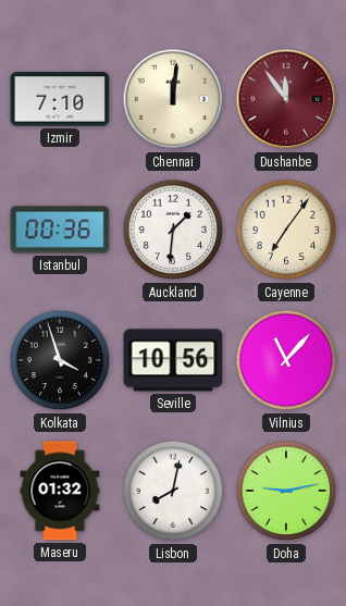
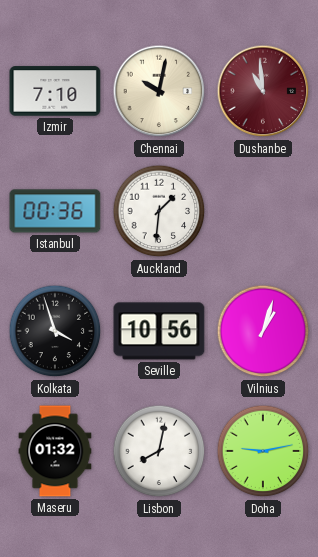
Chennai: 12:01 -> 10:02 (159, 91)
Dushanbe: 11:54 -> 10:59 (263, 91)
Cayenne: 7:06 -> none (286, 230)
Vilnius: 11:07 -> 1:03 (263, 331)
